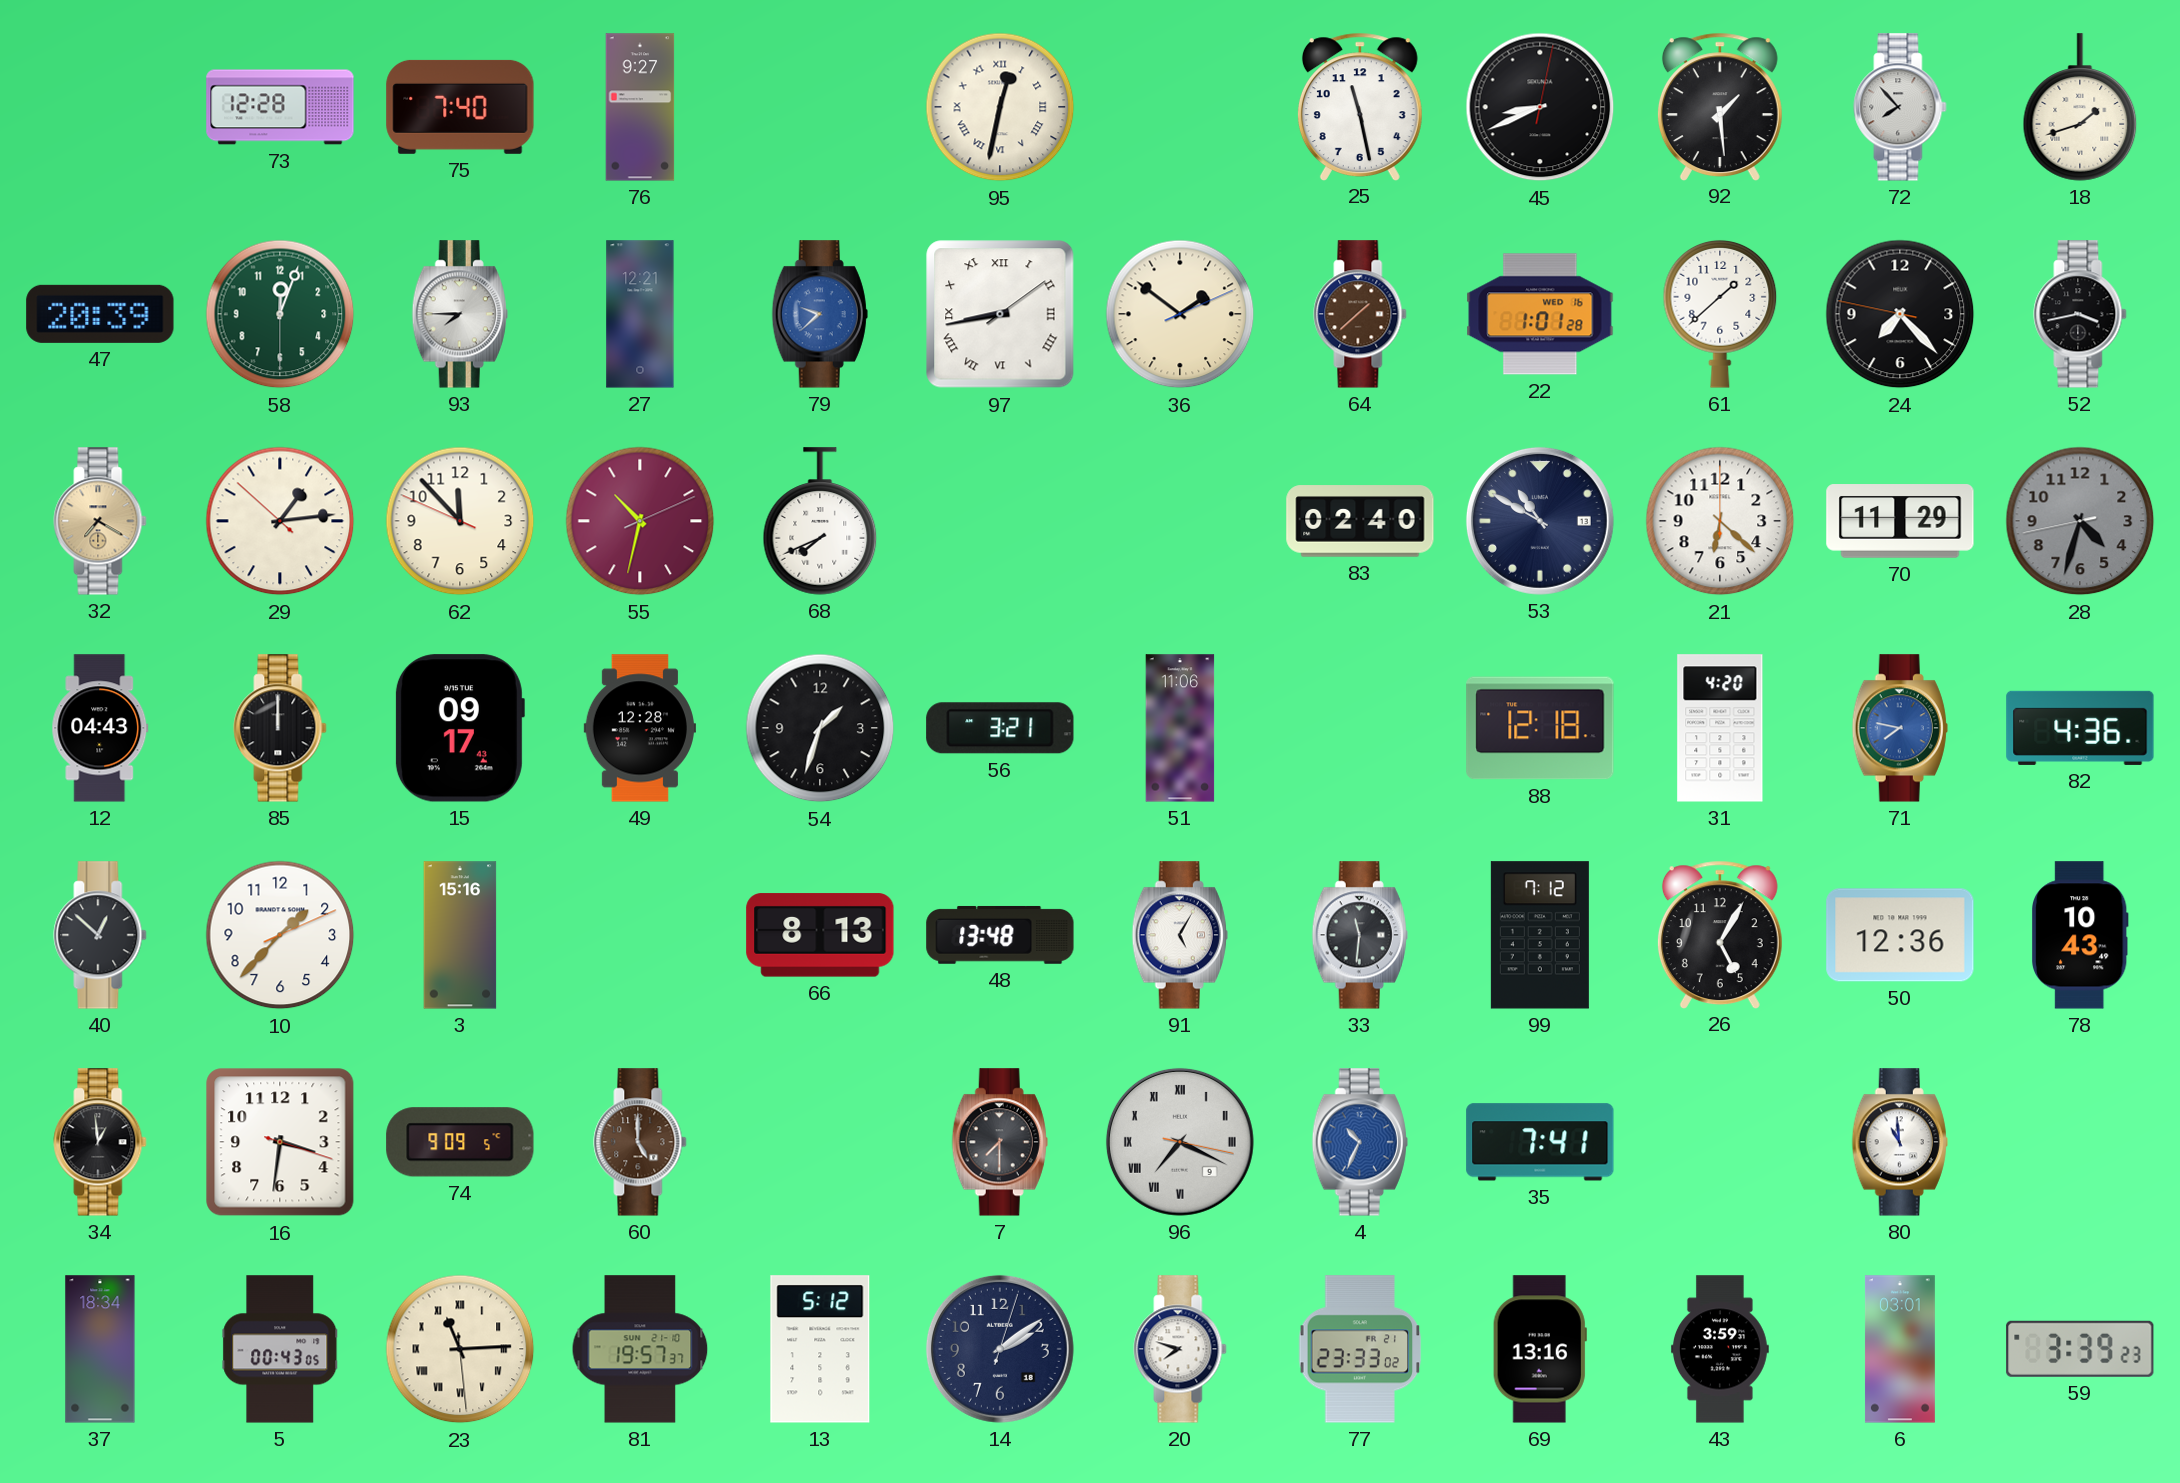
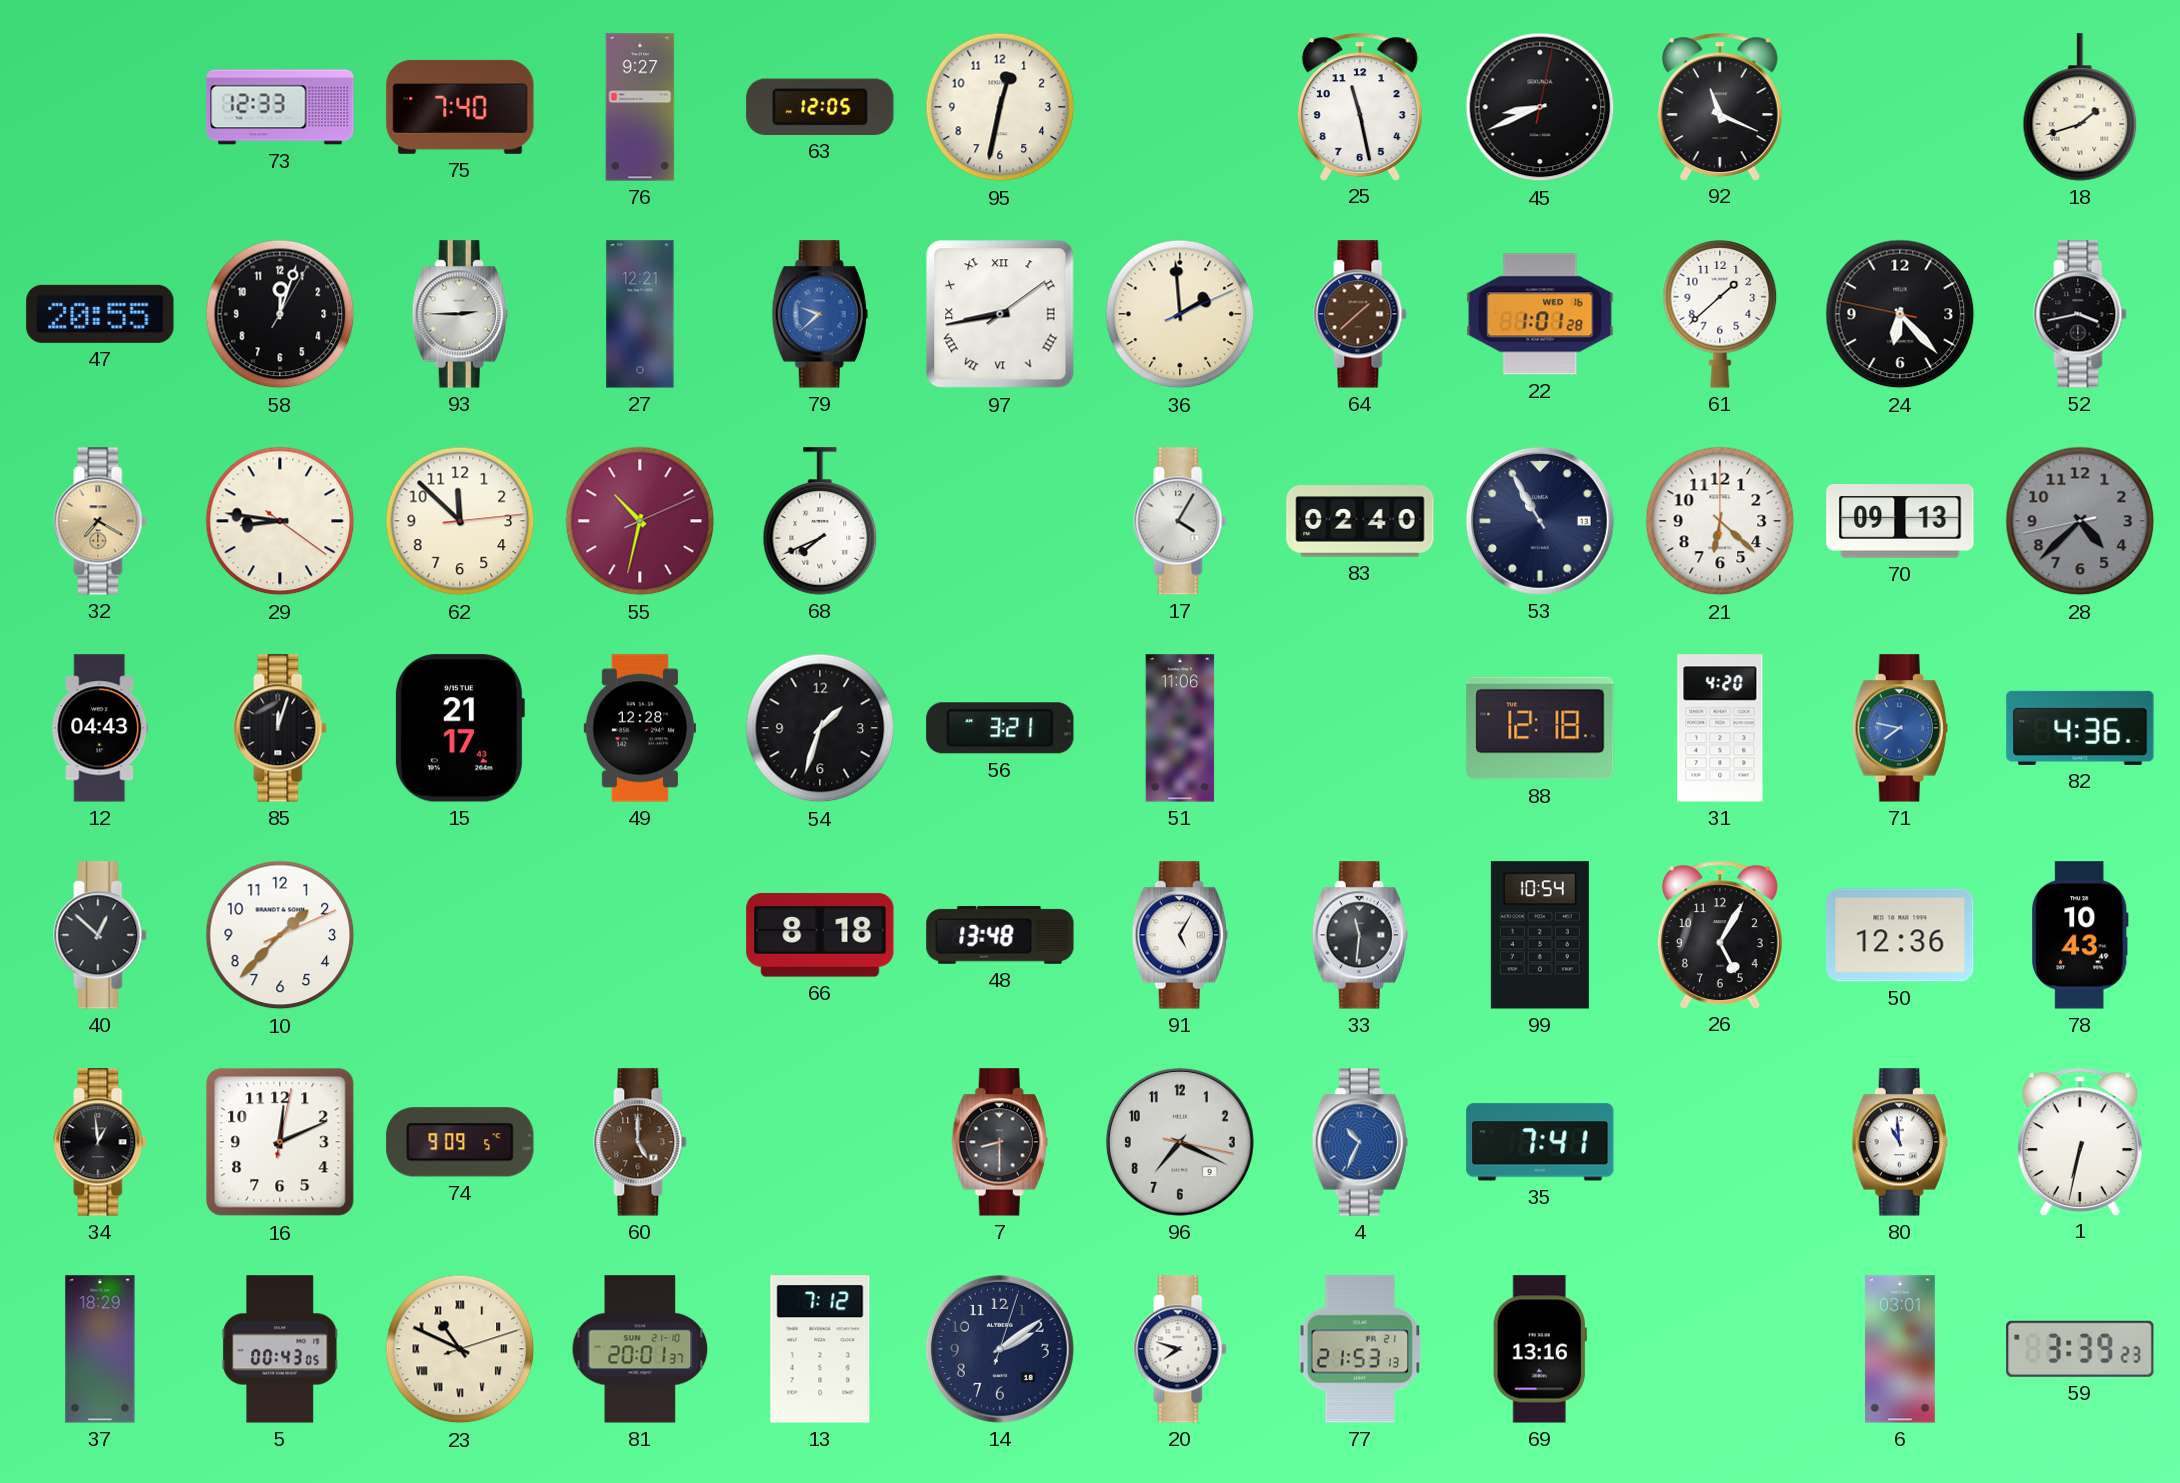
73: 12:28 -> 12:33 (280, 107)
63: none -> 12:05 (820, 107)
95 numerals: Roman -> Arabic (1000, 107)
92: 1:29 -> 11:19 (1720, 106)
72: 7:53 -> none (1900, 107)
47: 20:39 -> 20:55 (100, 314)
58: 12:03:30 -> 12:03:05 (280, 314)
58 dial: green -> black (280, 314)
93: 7:45 -> 2:45 (460, 314)
36: 1:51 -> 1:59 (1180, 314)
24: 7:22 -> 6:22 (1900, 314)
29: 1:13 -> 8:46 (280, 521)
62: 11:52:49 -> 11:52:14 (460, 521)
17: none -> 4:05 (1180, 521)
53: 10:50 -> 10:55 (1540, 521)
70: 11:29 -> 09:13 (1900, 521)
28: 4:32 -> 4:37 (2080, 521)
85: 12:00 -> 12:03 (280, 728)
15: 09:17 -> 21:17 (459, 728)
3: 15:16 -> none (460, 935)
66: 8:13 -> 8:18 (820, 935)
99: 7:12 -> 10:54 (1540, 935)
16: 3:31 -> 12:11 (280, 1142)
7: 7:30 -> 8:30 (1000, 1142)
96 numerals: Roman -> Arabic (1180, 1142)
1: none -> 6:32 (2080, 1141)
37: 18:34 -> 18:29 (100, 1349)
23: 11:14 -> 10:49 (460, 1349)
81: 19:57 -> 20:01 (640, 1349)
13: 5:12 -> 7:12 (820, 1349)
77: 23:33 -> 21:53 (1360, 1349)
43: 3:59 -> none (1720, 1349)
